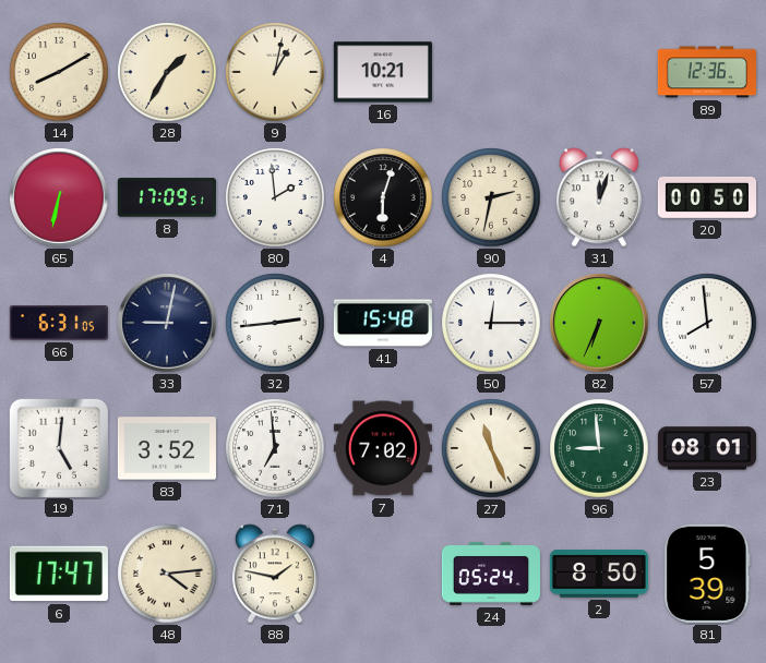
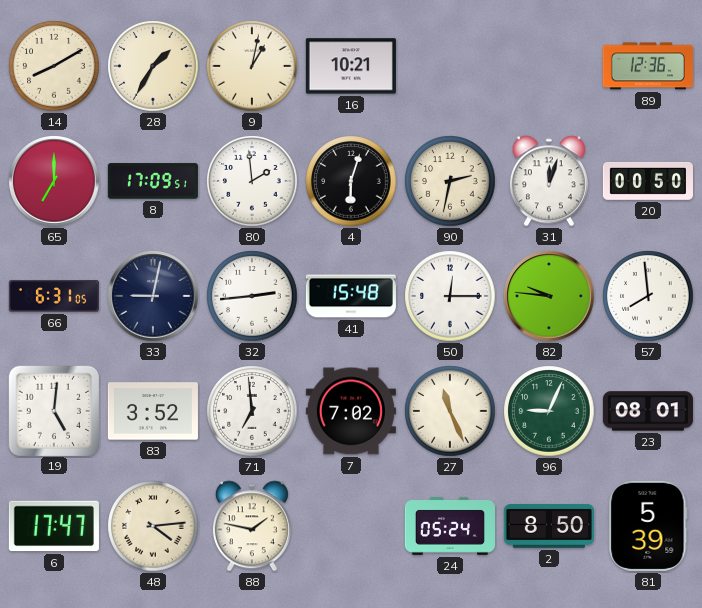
65: 6:32 -> 7:00 (54, 181)
82: 6:34 -> 9:46 (549, 296)
96: 8:59 -> 9:04 (549, 411)
